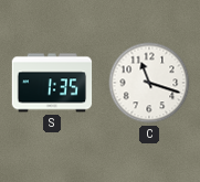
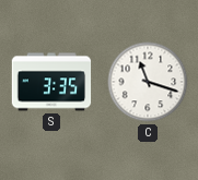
S: 1:35 -> 3:35 (51, 82)
